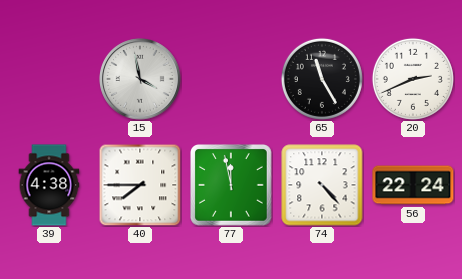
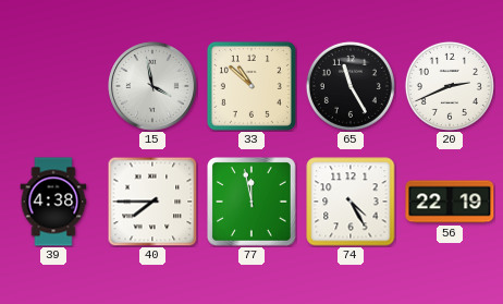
33: none -> 10:52 (251, 86)
74: 4:23 -> 4:25 (351, 202)
56: 22:24 -> 22:19 (450, 202)
